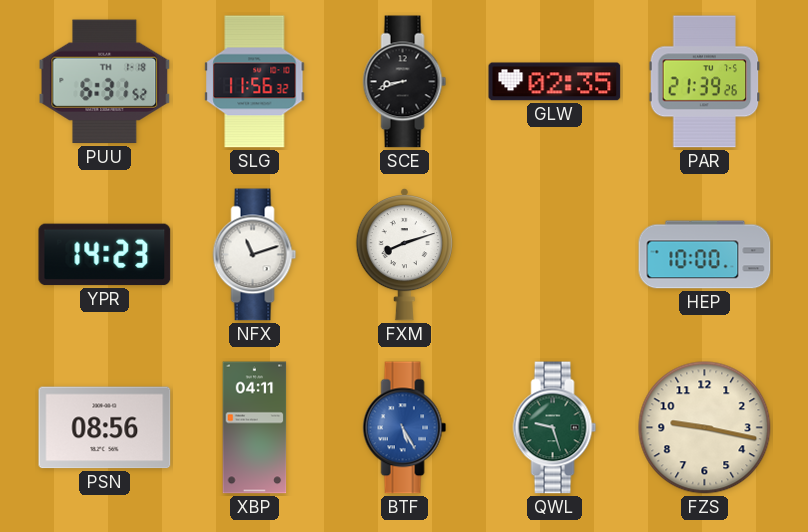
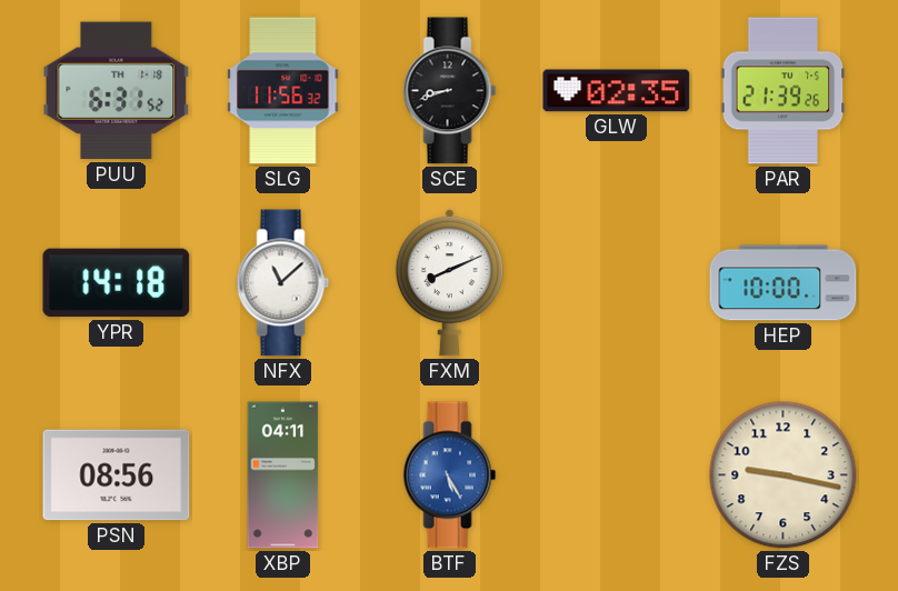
YPR: 14:23 -> 14:18 (117, 283)
NFX: 11:12 -> 11:08 (283, 283)
FXM: 8:12 -> 8:11 (449, 282)
QWL: 9:27 -> none (555, 428)
